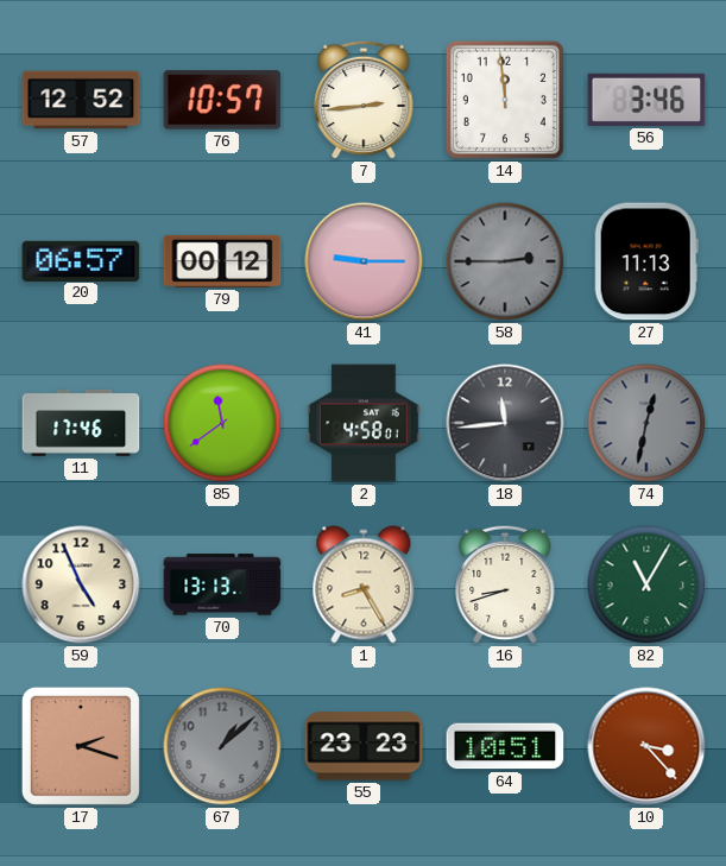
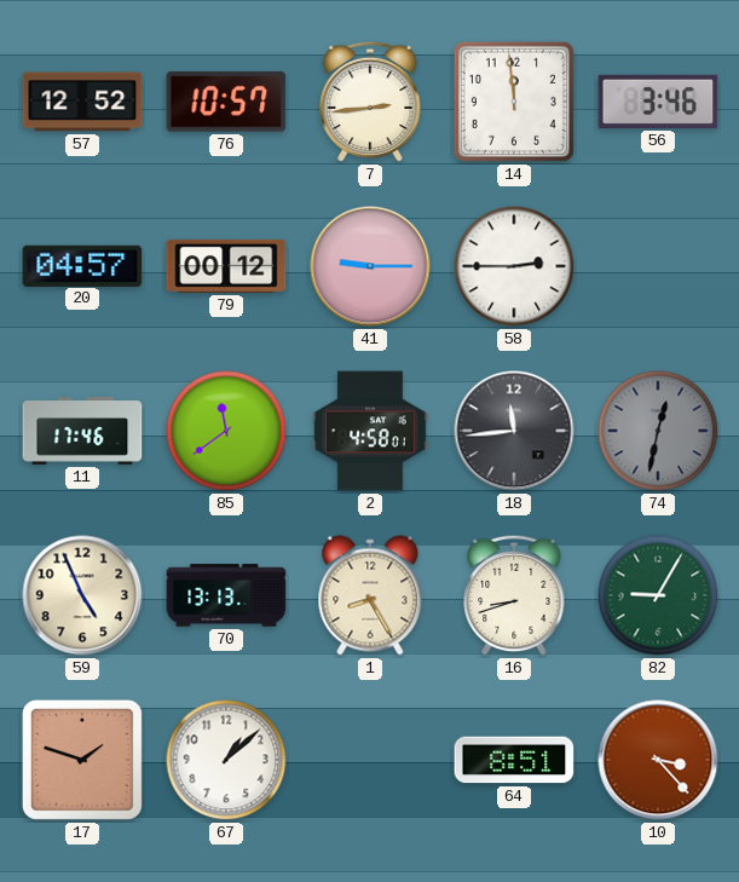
20: 06:57 -> 04:57 (82, 265)
58 dial: grey -> white (514, 266)
27: 11:13 -> none (646, 261)
82: 11:05 -> 9:05 (658, 595)
17: 2:18 -> 1:48 (82, 760)
67 dial: grey -> white (226, 760)
55: 23:23 -> none (364, 746)
64: 10:51 -> 8:51 (514, 760)
